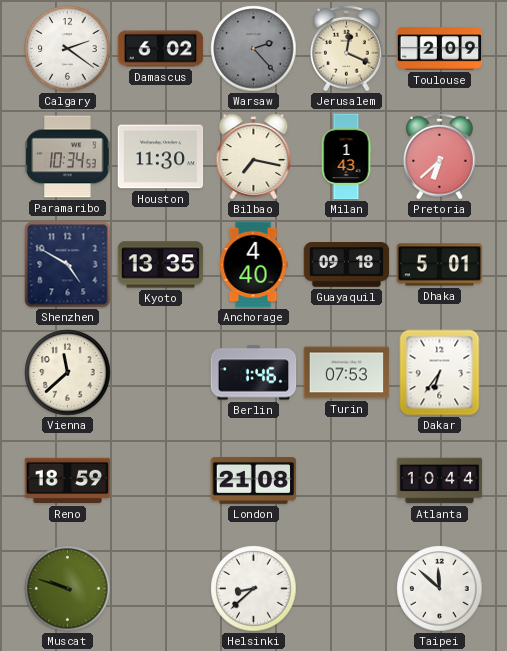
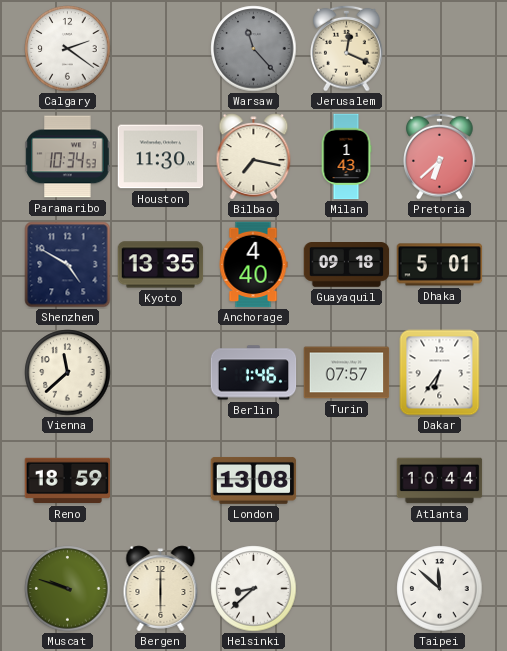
Damascus: 6:02 -> none (161, 49)
Warsaw: 2:23 -> 11:23 (254, 49)
Toulouse: 2:09 -> none (440, 49)
Turin: 07:53 -> 07:57 (347, 373)
London: 21:08 -> 13:08 (254, 480)
Bergen: none -> 6:00 (161, 589)
